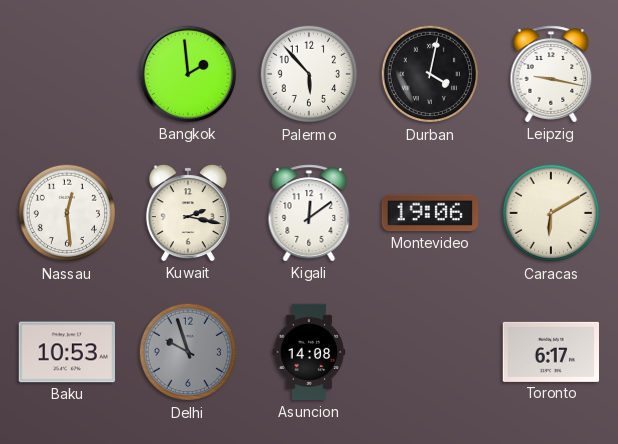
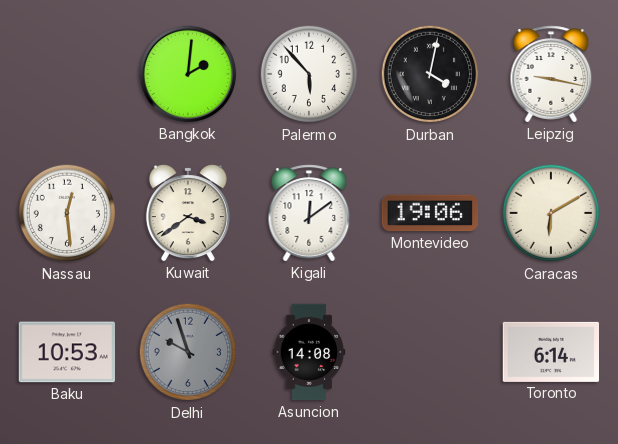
Bangkok: 1:59 -> 2:01 (188, 74)
Kuwait: 2:17 -> 3:39 (188, 213)
Toronto: 6:17 -> 6:14 (550, 352)
